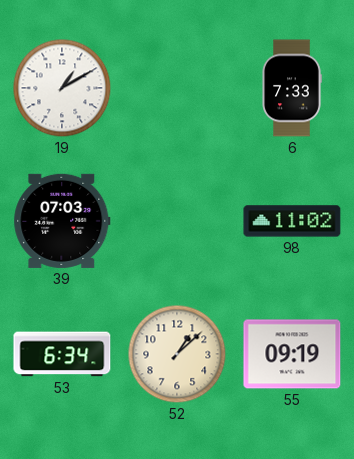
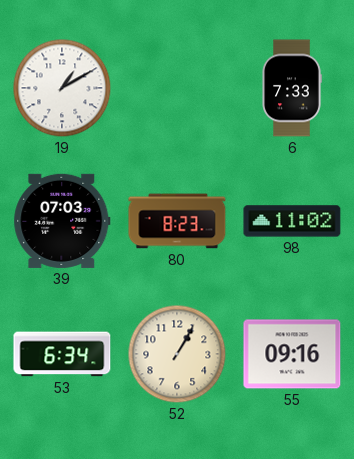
80: none -> 8:23 (177, 221)
52: 1:08 -> 1:05 (177, 354)
55: 09:19 -> 09:16 (292, 354)
